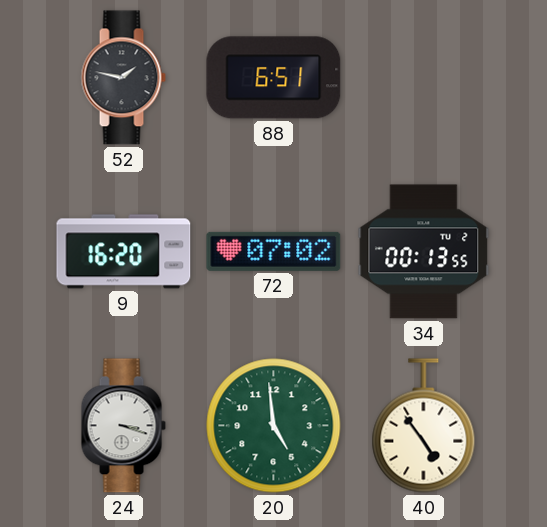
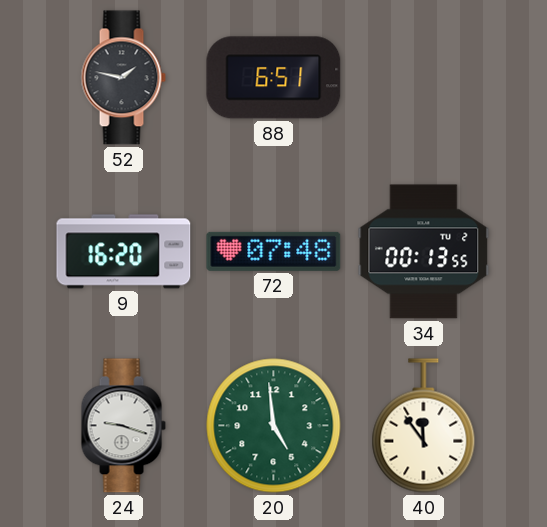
72: 07:02 -> 07:48 (274, 251)
24: 3:18 -> 9:18 (123, 426)
40: 4:54 -> 11:54 (424, 426)
